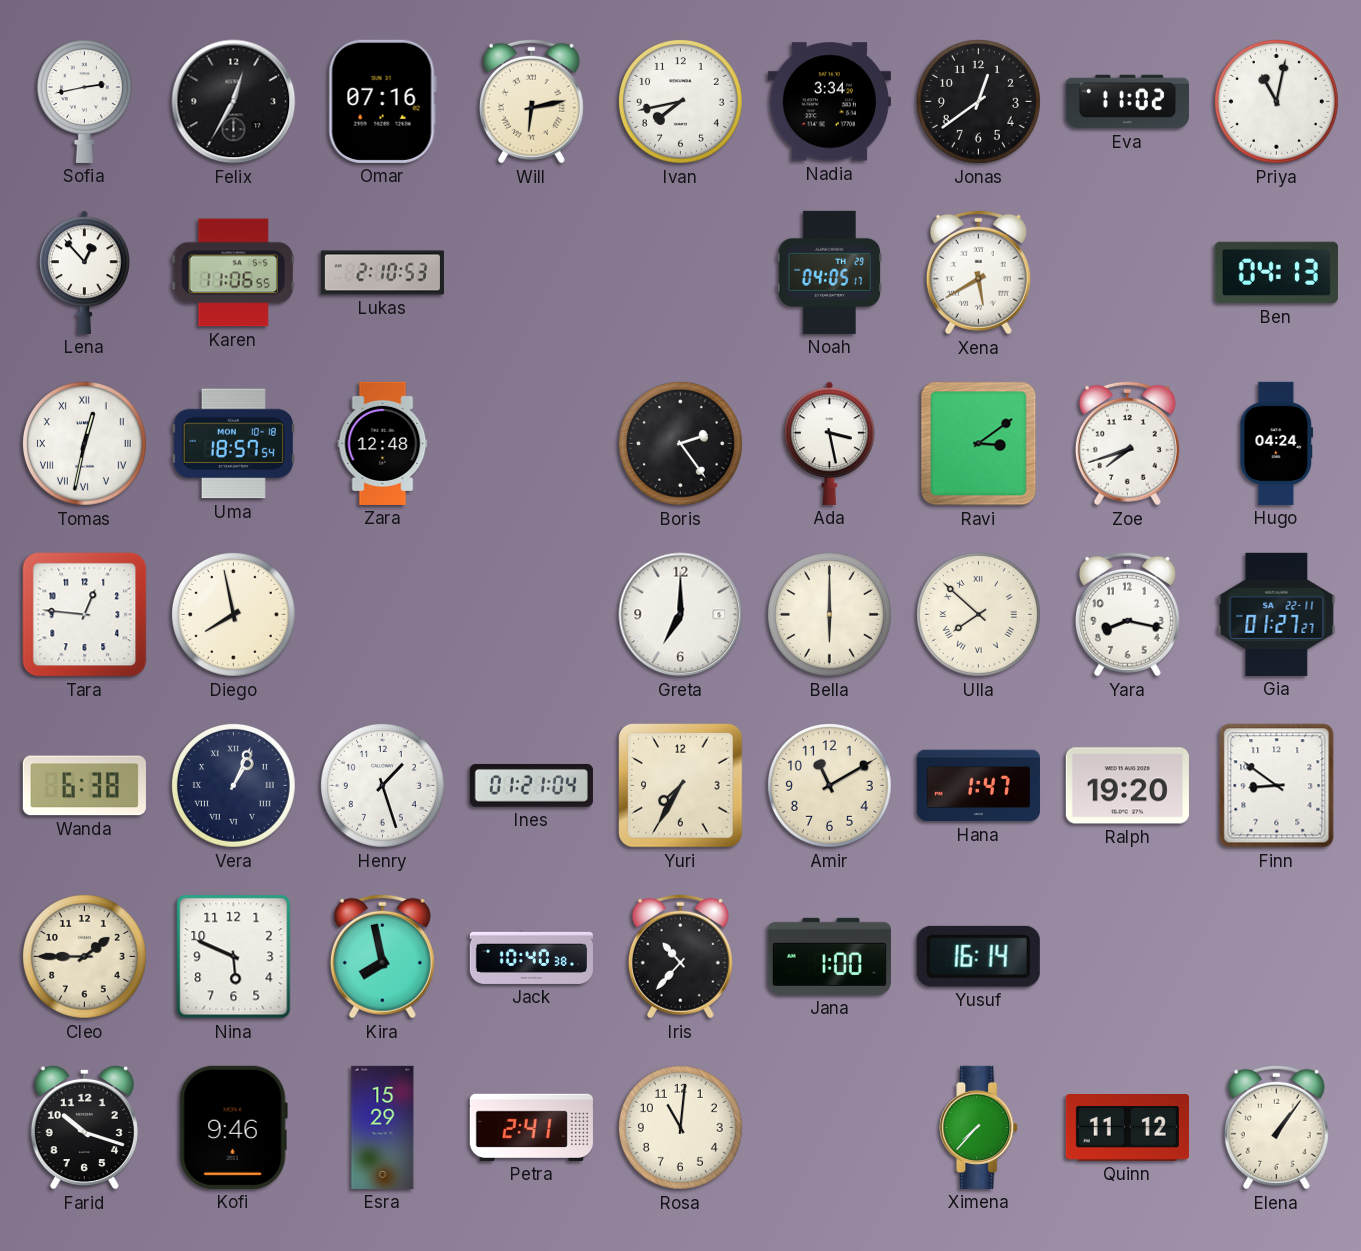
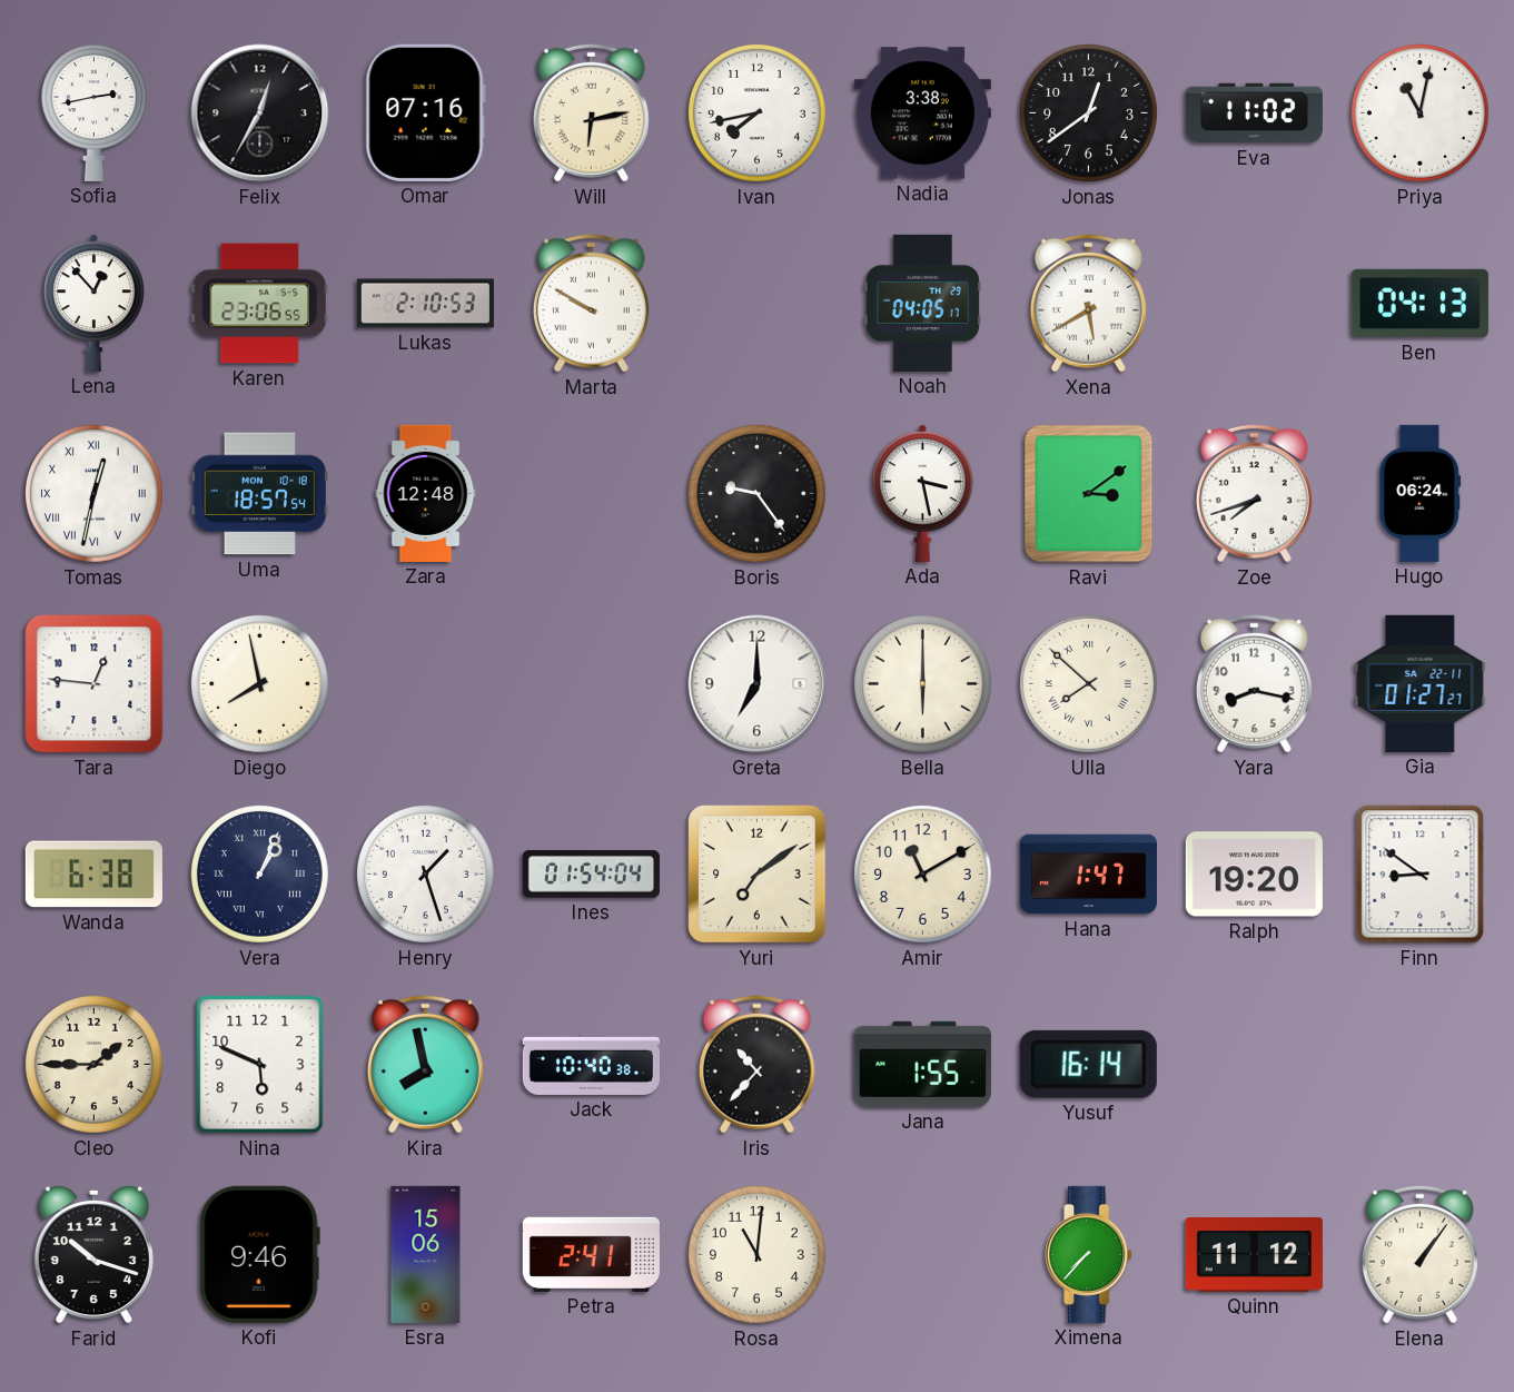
Nadia: 3:34 -> 3:38 (922, 113)
Karen: 11:06 -> 23:06 (259, 304)
Marta: none -> 9:50 (591, 303)
Boris: 2:24 -> 9:24 (756, 493)
Hugo: 04:24 -> 06:24 (1421, 493)
Ines: 01:21 -> 01:54 (591, 873)
Yuri: 7:35 -> 7:09 (758, 875)
Jana: 1:00 -> 1:55 (922, 1064)
Esra: 15:29 -> 15:06 (426, 1254)
